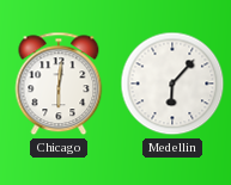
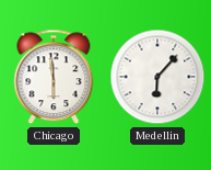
Chicago: 6:01 -> 5:59 (54, 77)
